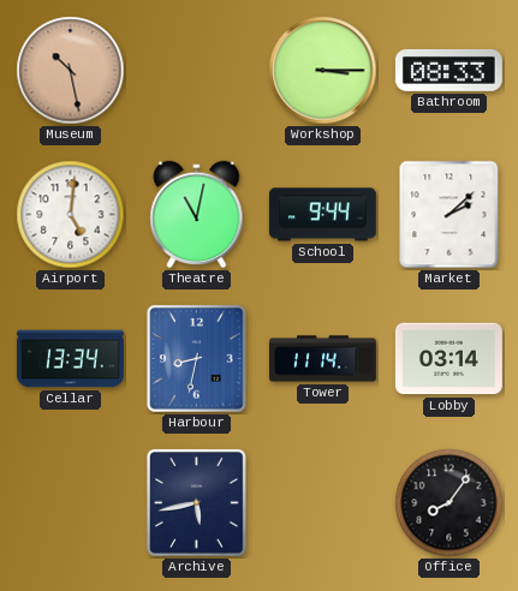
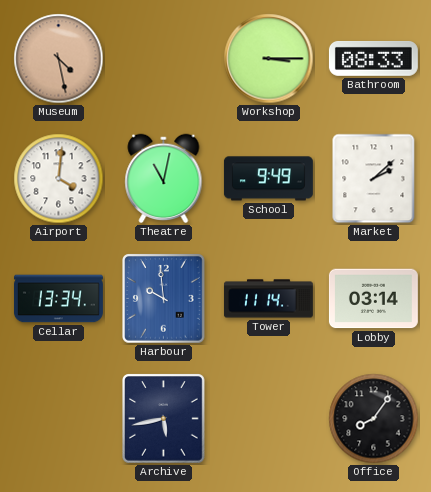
Museum: 10:28 -> 4:28 (59, 59)
Airport: 5:01 -> 4:01 (59, 179)
School: 9:44 -> 9:49 (268, 179)
Harbour: 8:32 -> 9:59 (164, 299)
